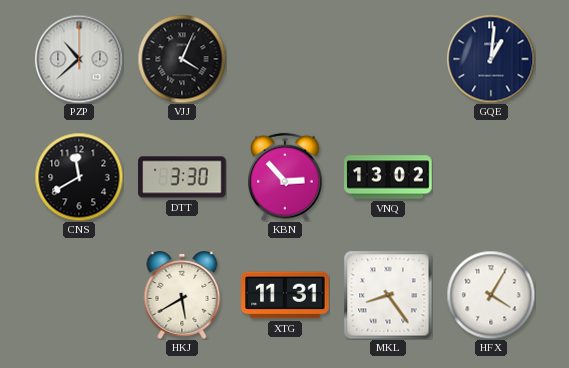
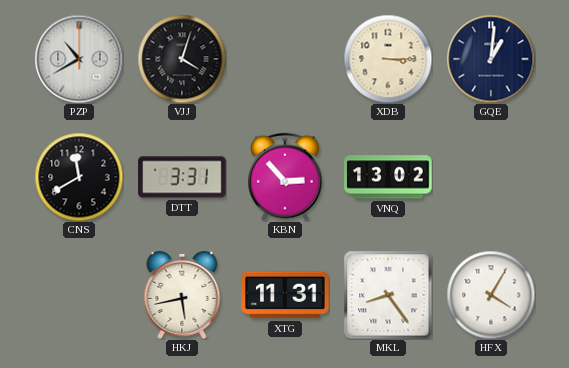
PZP: 10:38 -> 10:40 (79, 59)
VJJ: 4:04 -> 4:03 (182, 59)
XDB: none -> 3:15 (388, 59)
DTT: 3:30 -> 3:31 (182, 177)
HKJ: 5:40 -> 5:43 (182, 296)
